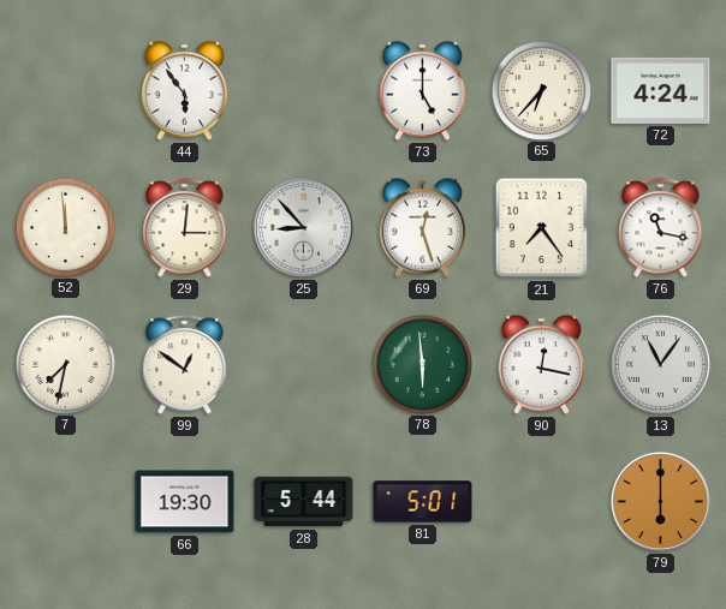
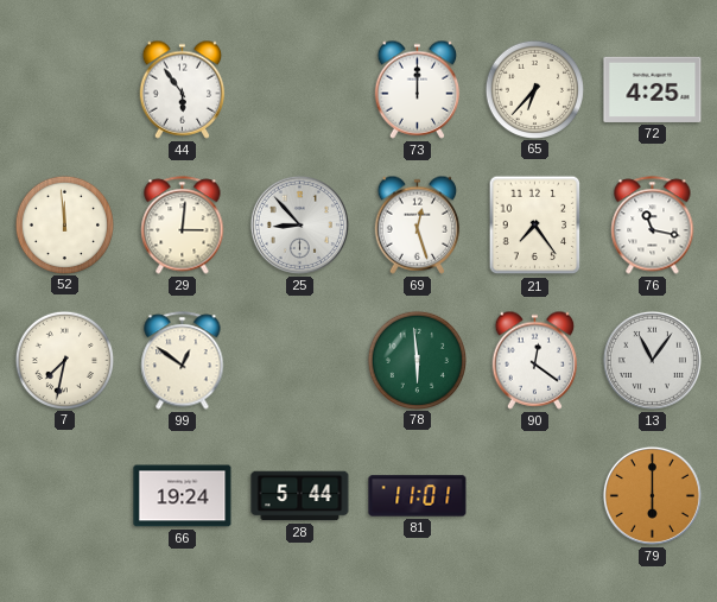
73: 5:00 -> 12:00 (418, 89)
72: 4:24 -> 4:25 (653, 89)
90: 12:17 -> 12:21 (535, 360)
66: 19:30 -> 19:24 (183, 496)
81: 5:01 -> 11:01 (418, 496)
